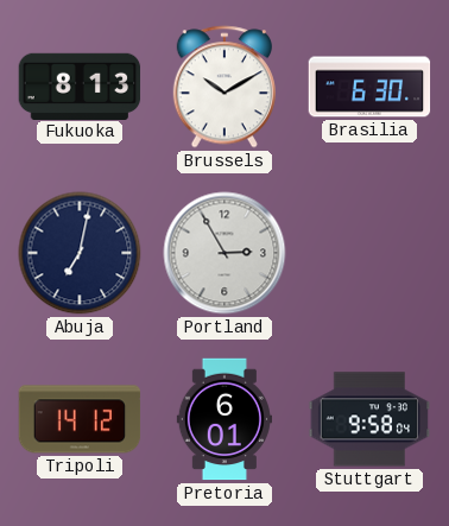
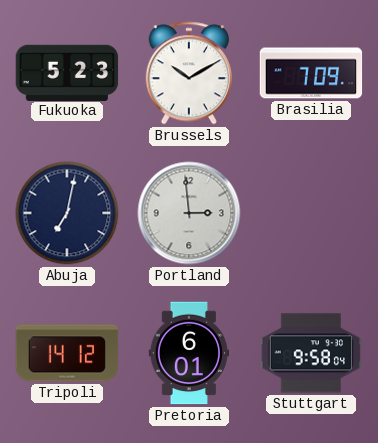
Fukuoka: 8:13 -> 5:23 (67, 72)
Brasilia: 6:30 -> 7:09 (311, 73)
Portland: 2:55 -> 2:59 (189, 213)
